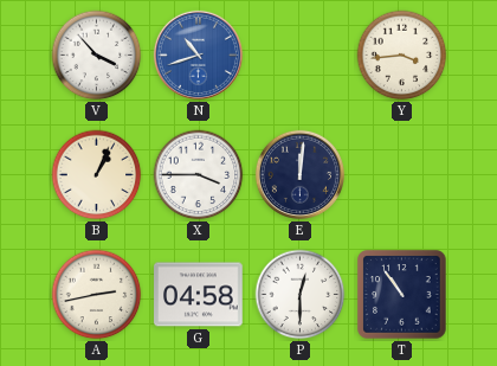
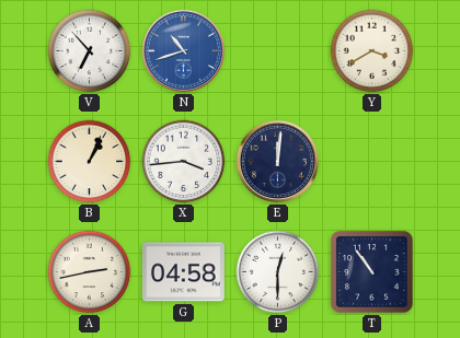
V: 3:53 -> 6:53 (90, 51)
Y: 3:44 -> 3:40 (372, 51)
X: 3:45 -> 3:44 (184, 162)
